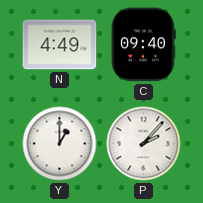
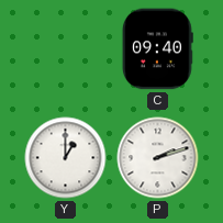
N: 4:49 -> none (60, 45)
P: 2:07 -> 2:12 (158, 158)
